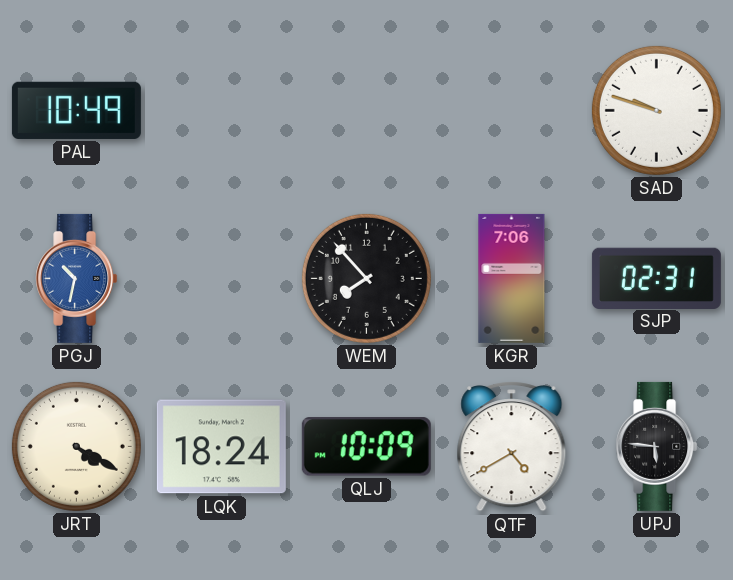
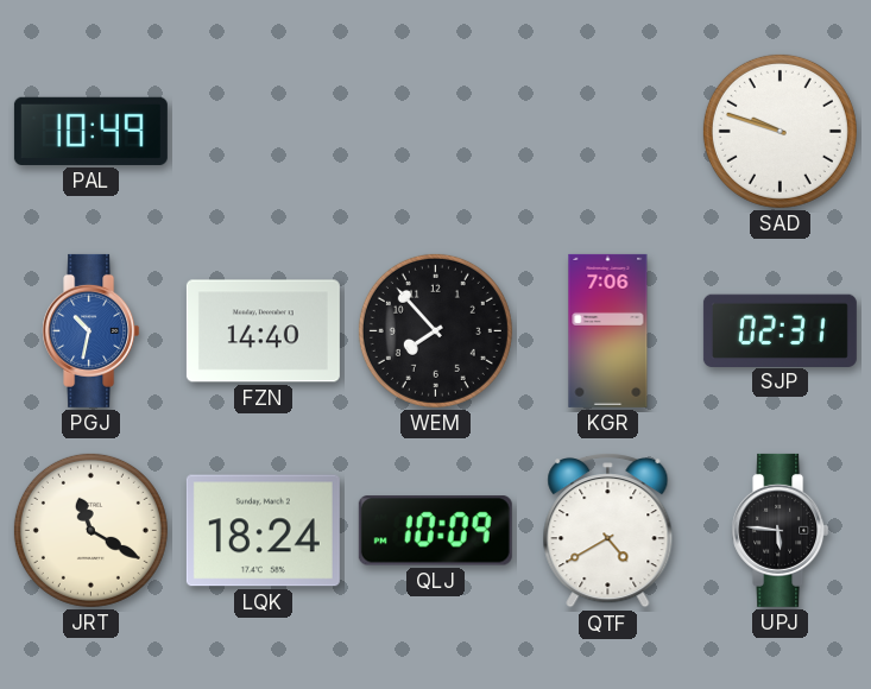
FZN: none -> 14:40 (263, 331)
JRT: 4:20 -> 11:20 (90, 530)
